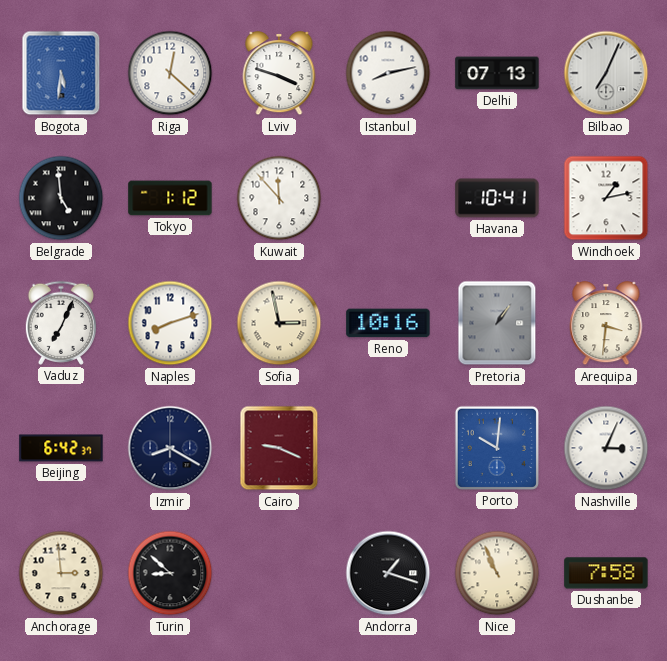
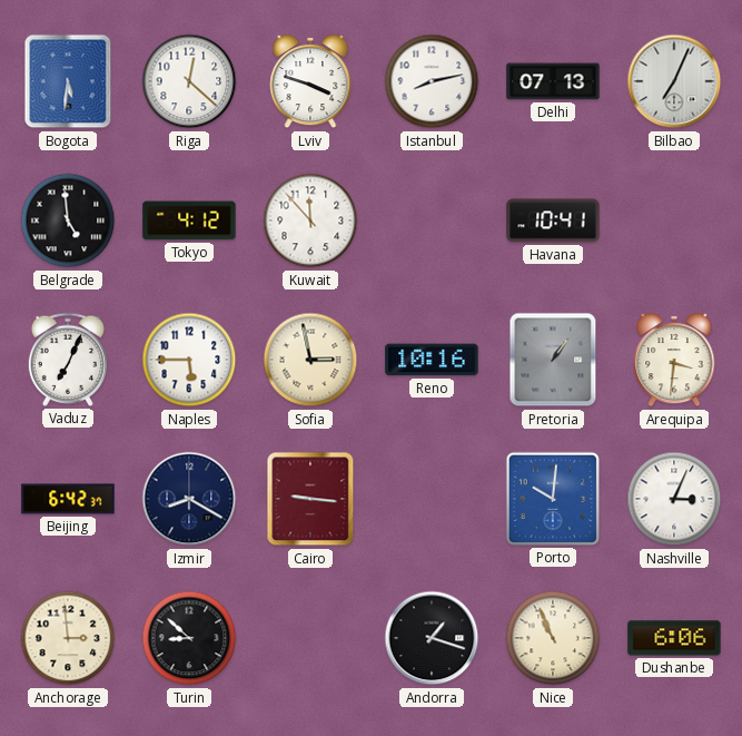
Tokyo: 1:12 -> 4:12 (189, 220)
Windhoek: 1:13 -> none (606, 198)
Naples: 8:12 -> 5:45 (189, 360)
Cairo: 9:19 -> 9:16 (310, 499)
Dushanbe: 7:58 -> 6:06 (674, 638)
